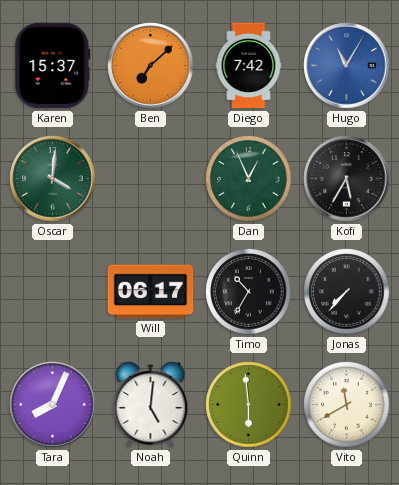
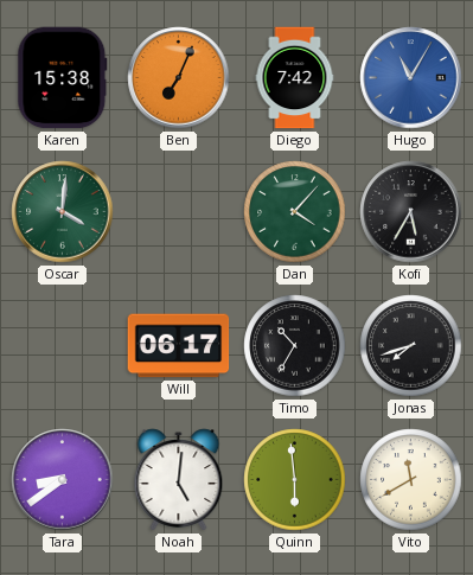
Karen: 15:37 -> 15:38 (63, 78)
Ben: 7:08 -> 7:04 (179, 78)
Dan: 12:56 -> 4:07 (295, 212)
Jonas: 7:37 -> 7:42 (411, 346)
Tara: 8:04 -> 8:39 (63, 480)
